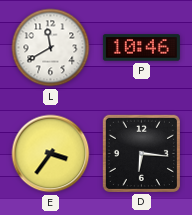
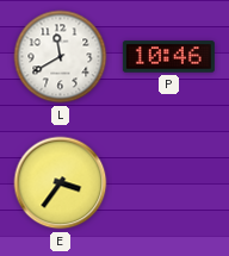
D: 6:16 -> none (141, 153)
